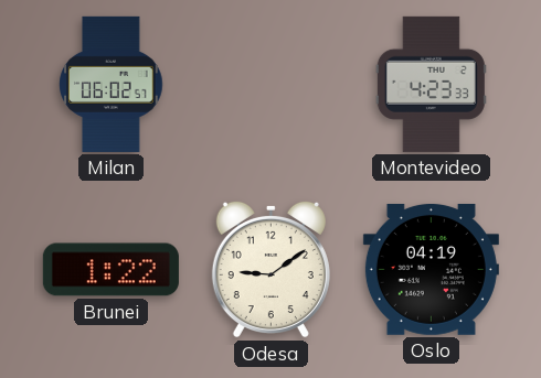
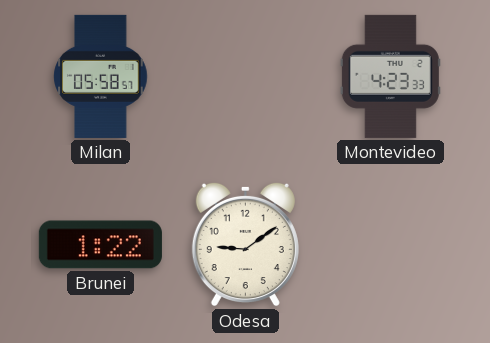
Milan: 06:02 -> 05:58 (101, 76)
Oslo: 04:19 -> none (431, 270)
